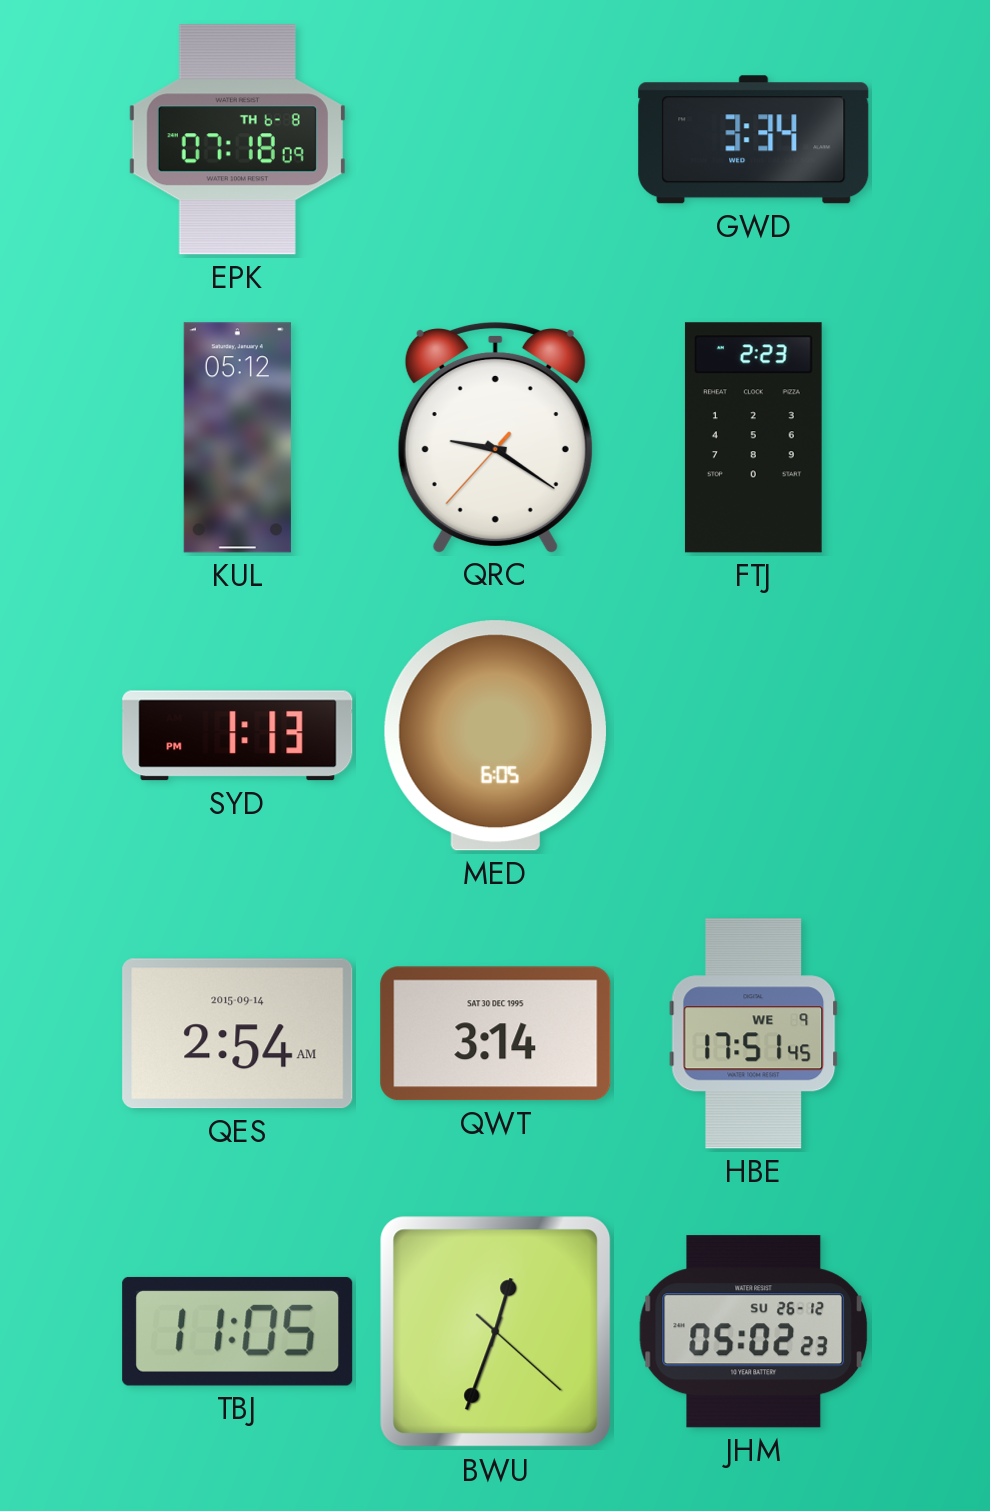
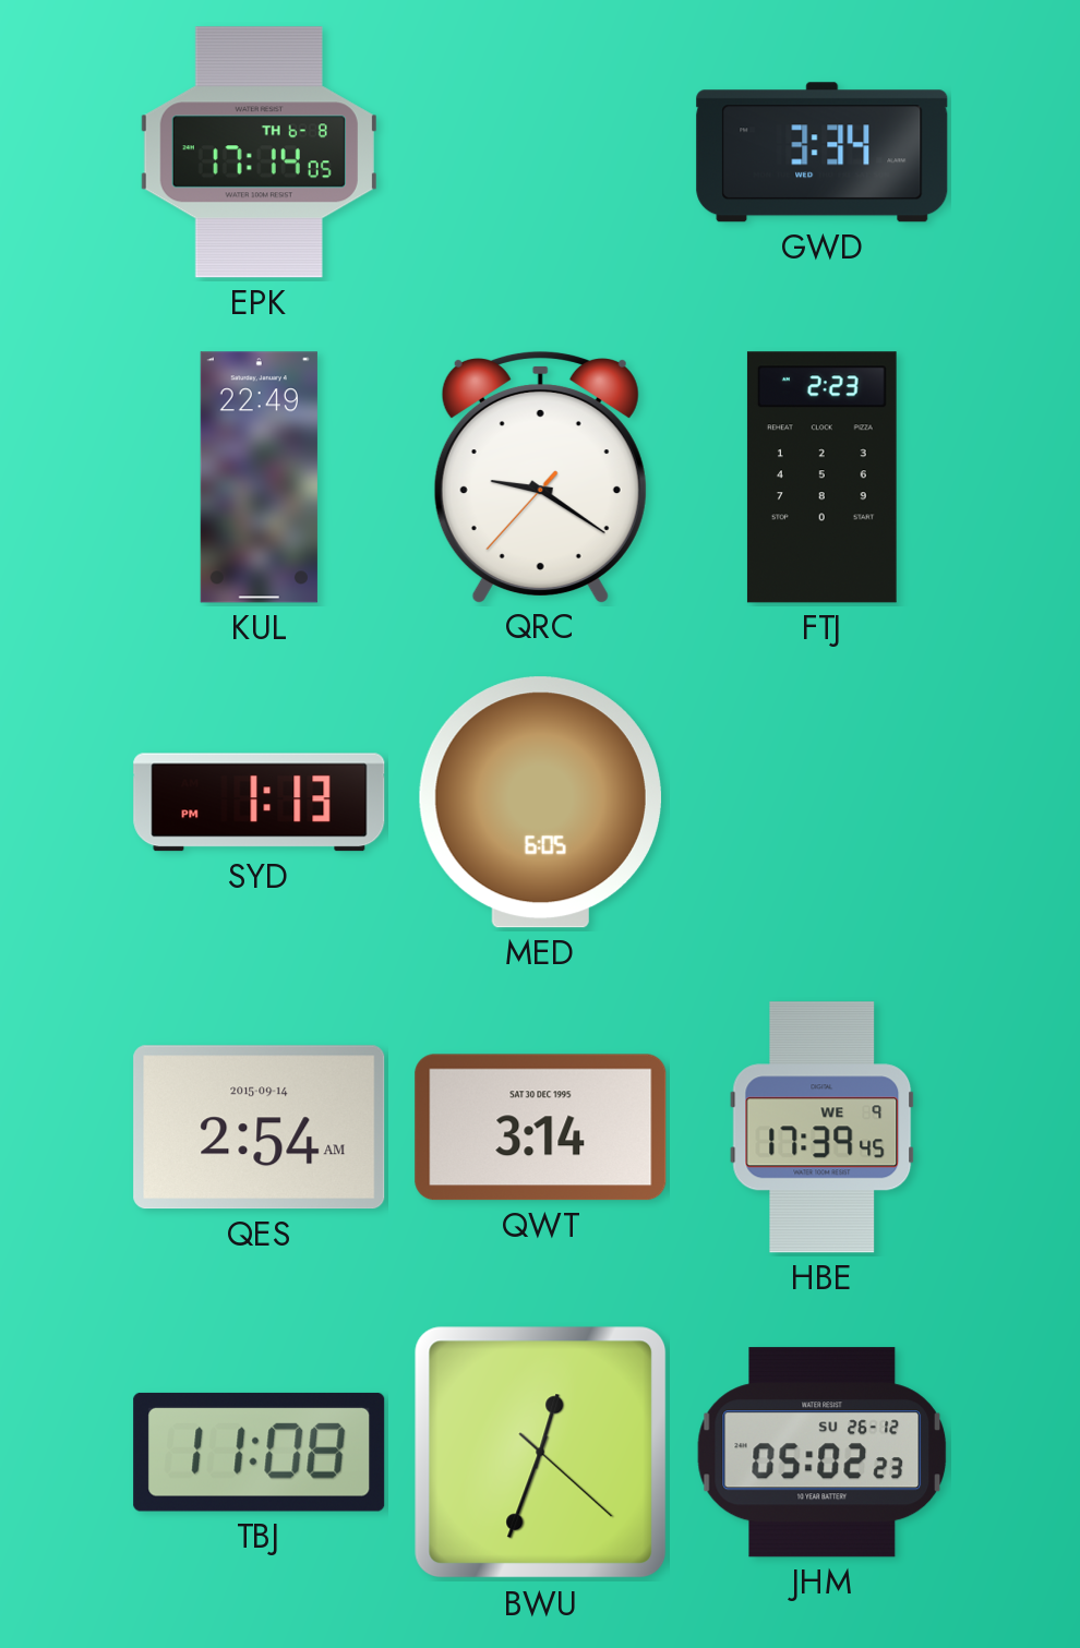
EPK: 07:18 -> 17:14 (259, 153)
KUL: 05:12 -> 22:49 (259, 478)
HBE: 17:51 -> 17:39 (823, 1128)
TBJ: 11:05 -> 11:08 (260, 1452)
